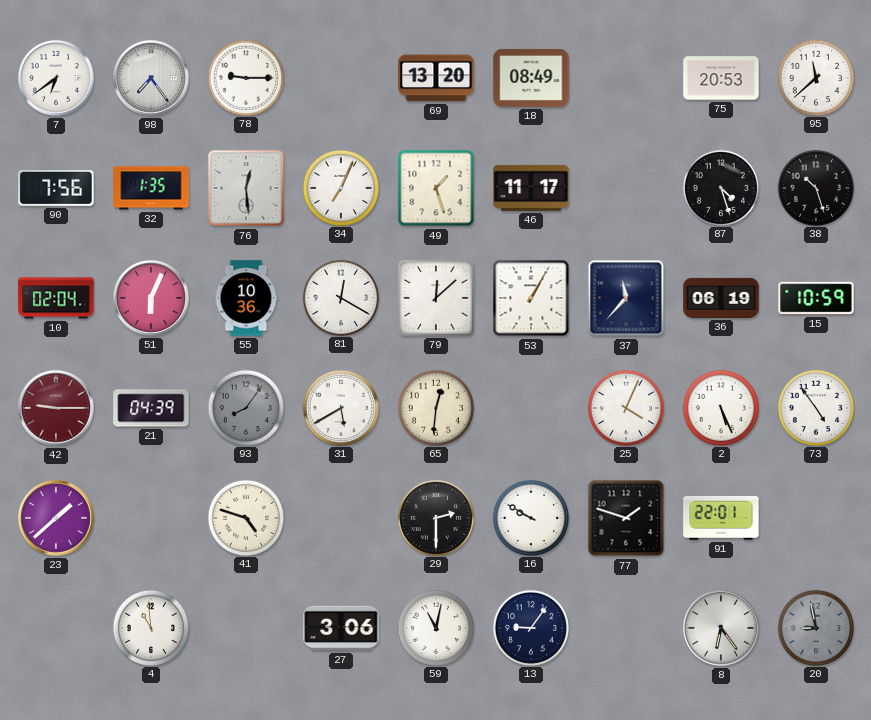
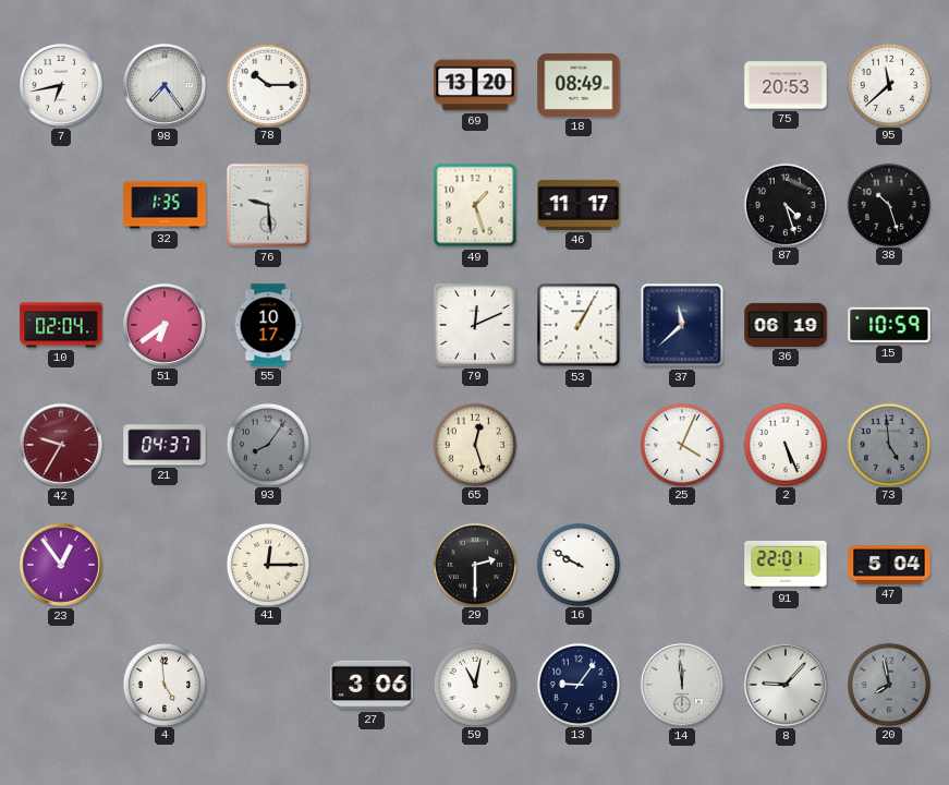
7: 6:39 -> 6:43 (61, 85)
78: 9:15 -> 10:15 (267, 84)
90: 7:56 -> none (56, 189)
76: 12:29 -> 9:29 (268, 205)
34: 7:04 -> none (340, 187)
51: 6:04 -> 6:39 (165, 325)
55: 10:36 -> 10:17 (268, 325)
81: 12:20 -> none (340, 297)
79: 12:08 -> 12:11 (476, 326)
37: 11:37 -> 11:38 (682, 325)
42: 9:15 -> 9:35 (61, 445)
21: 04:39 -> 04:37 (165, 445)
31: 5:40 -> none (340, 407)
65: 12:31 -> 12:27 (474, 444)
73: 4:54 -> 4:59 (888, 444)
73 dial: white -> grey (888, 444)
23: 1:38 -> 12:54 (61, 565)
41: 4:48 -> 12:15 (267, 564)
77: 1:48 -> none (626, 518)
47: none -> 5:04 (889, 565)
4: 10:59 -> 4:59 (163, 684)
14: none -> 11:59 (682, 685)
8: 6:24 -> 9:07 (786, 685)
20: 8:58 -> 7:58 (888, 684)
